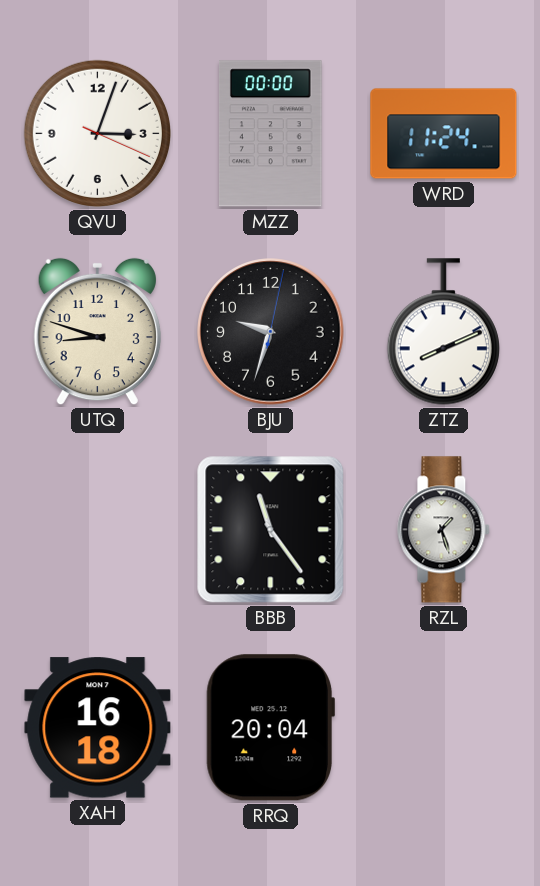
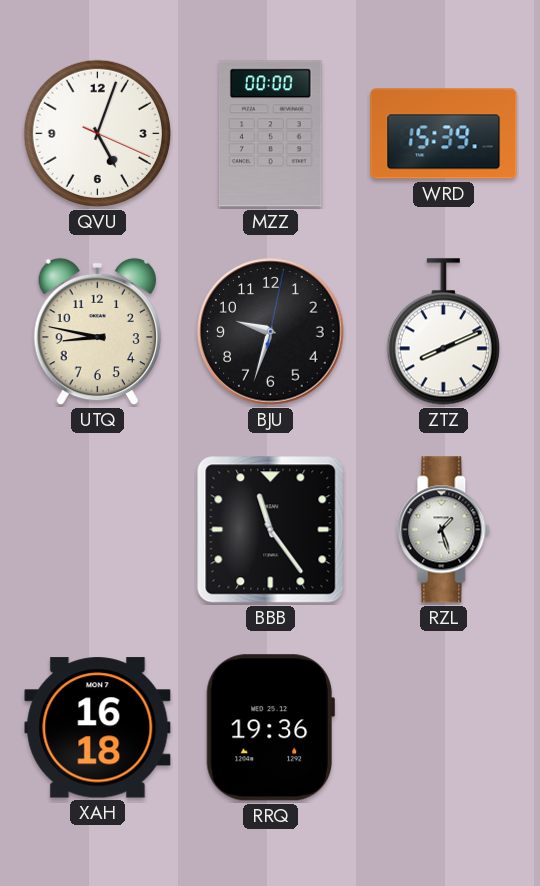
QVU: 3:03 -> 5:03 (97, 133)
WRD: 11:24 -> 15:39 (444, 134)
UTQ: 8:48 -> 8:47 (97, 332)
RRQ: 20:04 -> 19:36 (270, 728)
